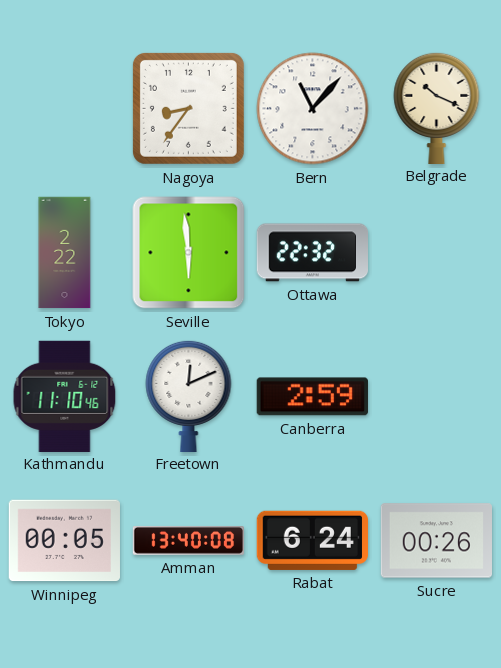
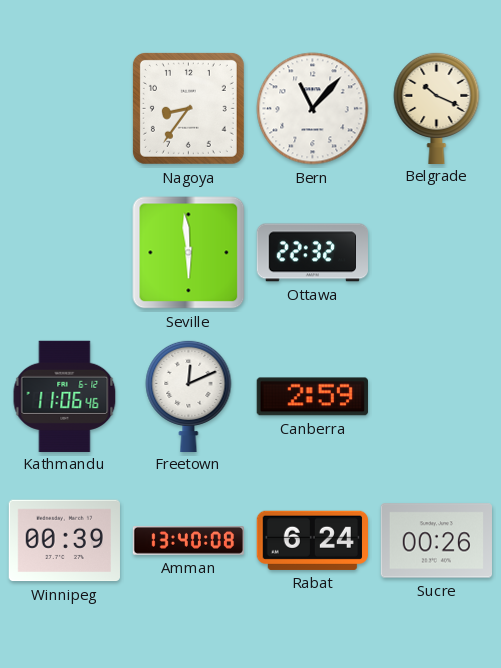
Tokyo: 2:22 -> none (65, 253)
Kathmandu: 11:10 -> 11:06 (65, 396)
Winnipeg: 00:05 -> 00:39 (64, 541)
